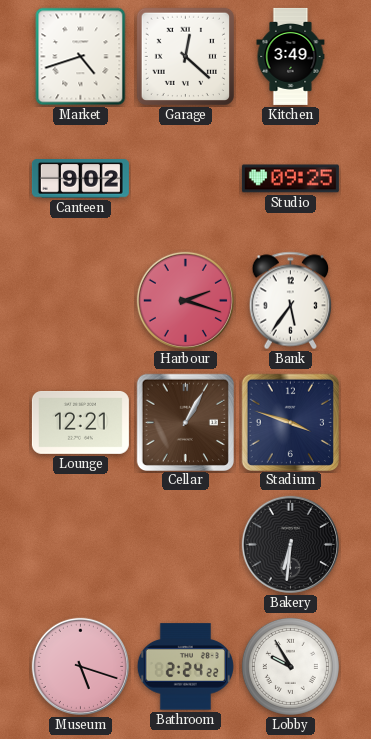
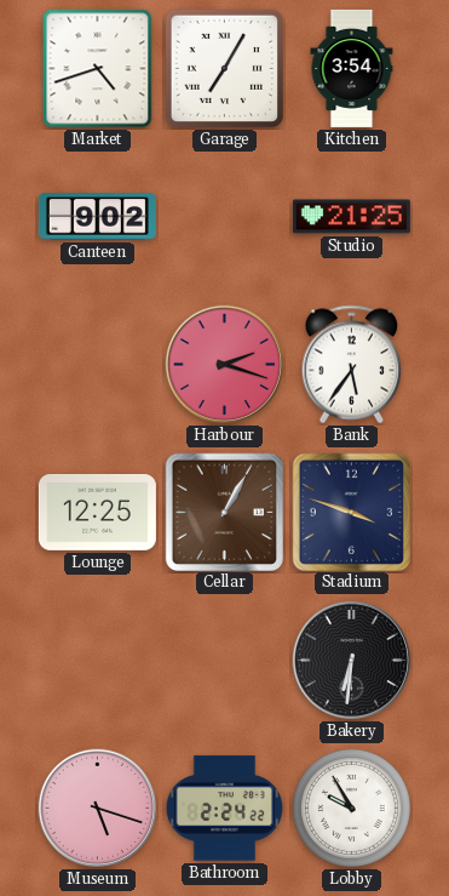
Garage: 12:22 -> 7:05 (224, 68)
Kitchen: 3:49 -> 3:54 (352, 68)
Studio: 09:25 -> 21:25 (351, 217)
Lounge: 12:21 -> 12:25 (97, 512)
